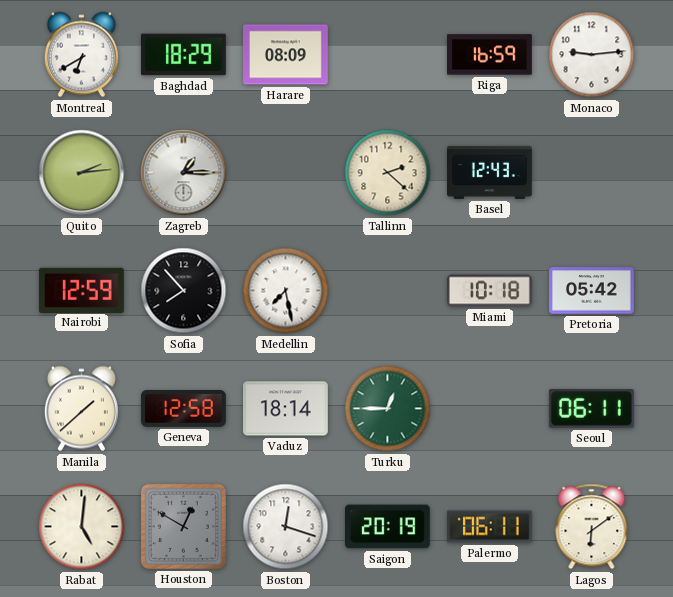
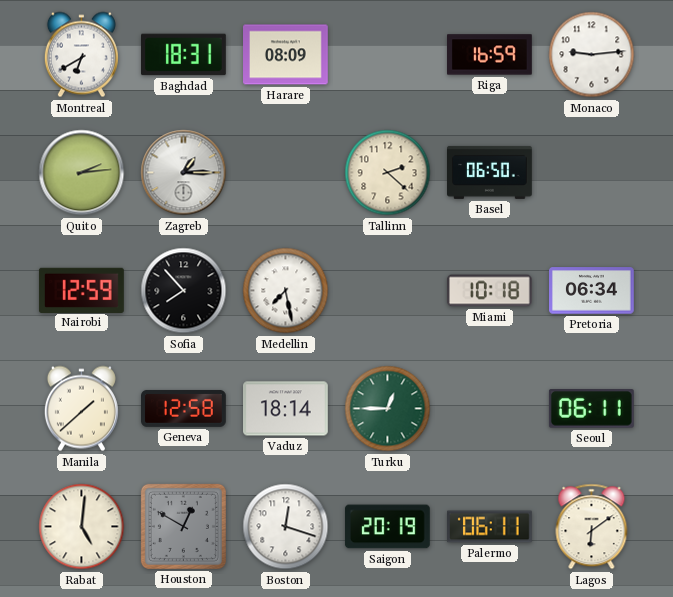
Baghdad: 18:29 -> 18:31 (184, 55)
Basel: 12:43 -> 06:50 (490, 172)
Pretoria: 05:42 -> 06:34 (592, 291)
